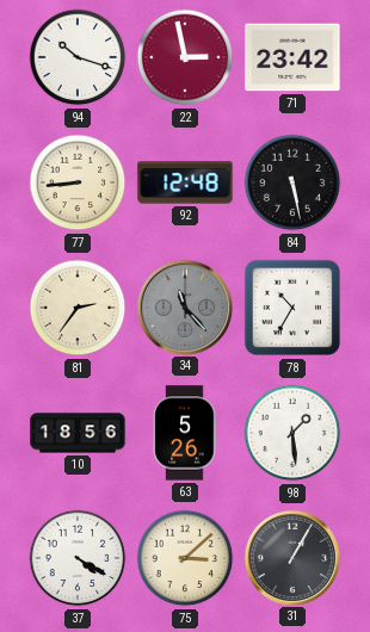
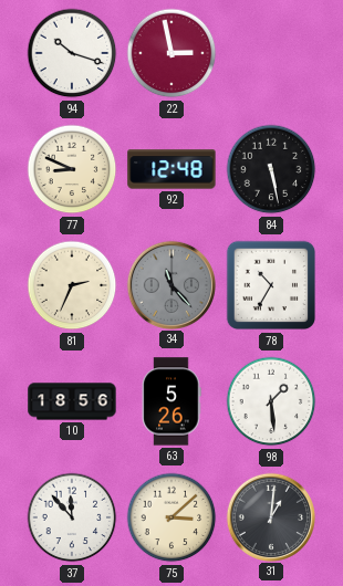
71: 23:42 -> none (292, 57)
77: 8:44 -> 8:49 (72, 169)
81: 2:36 -> 2:34 (72, 285)
37: 4:20 -> 11:53 (72, 517)
31: 1:05 -> 1:01 (270, 516)
